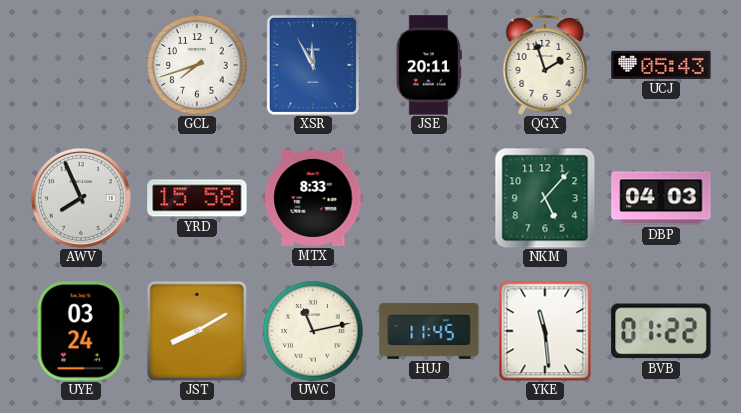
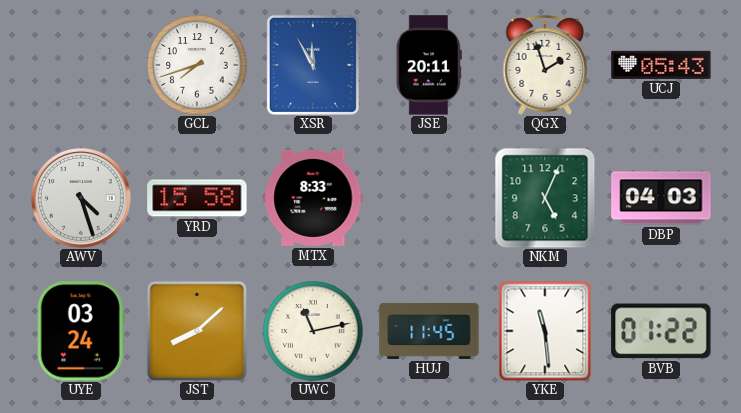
AWV: 7:56 -> 4:27 (81, 198)
NKM: 5:07 -> 5:04 (545, 198)
JST: 8:10 -> 8:08 (197, 331)
